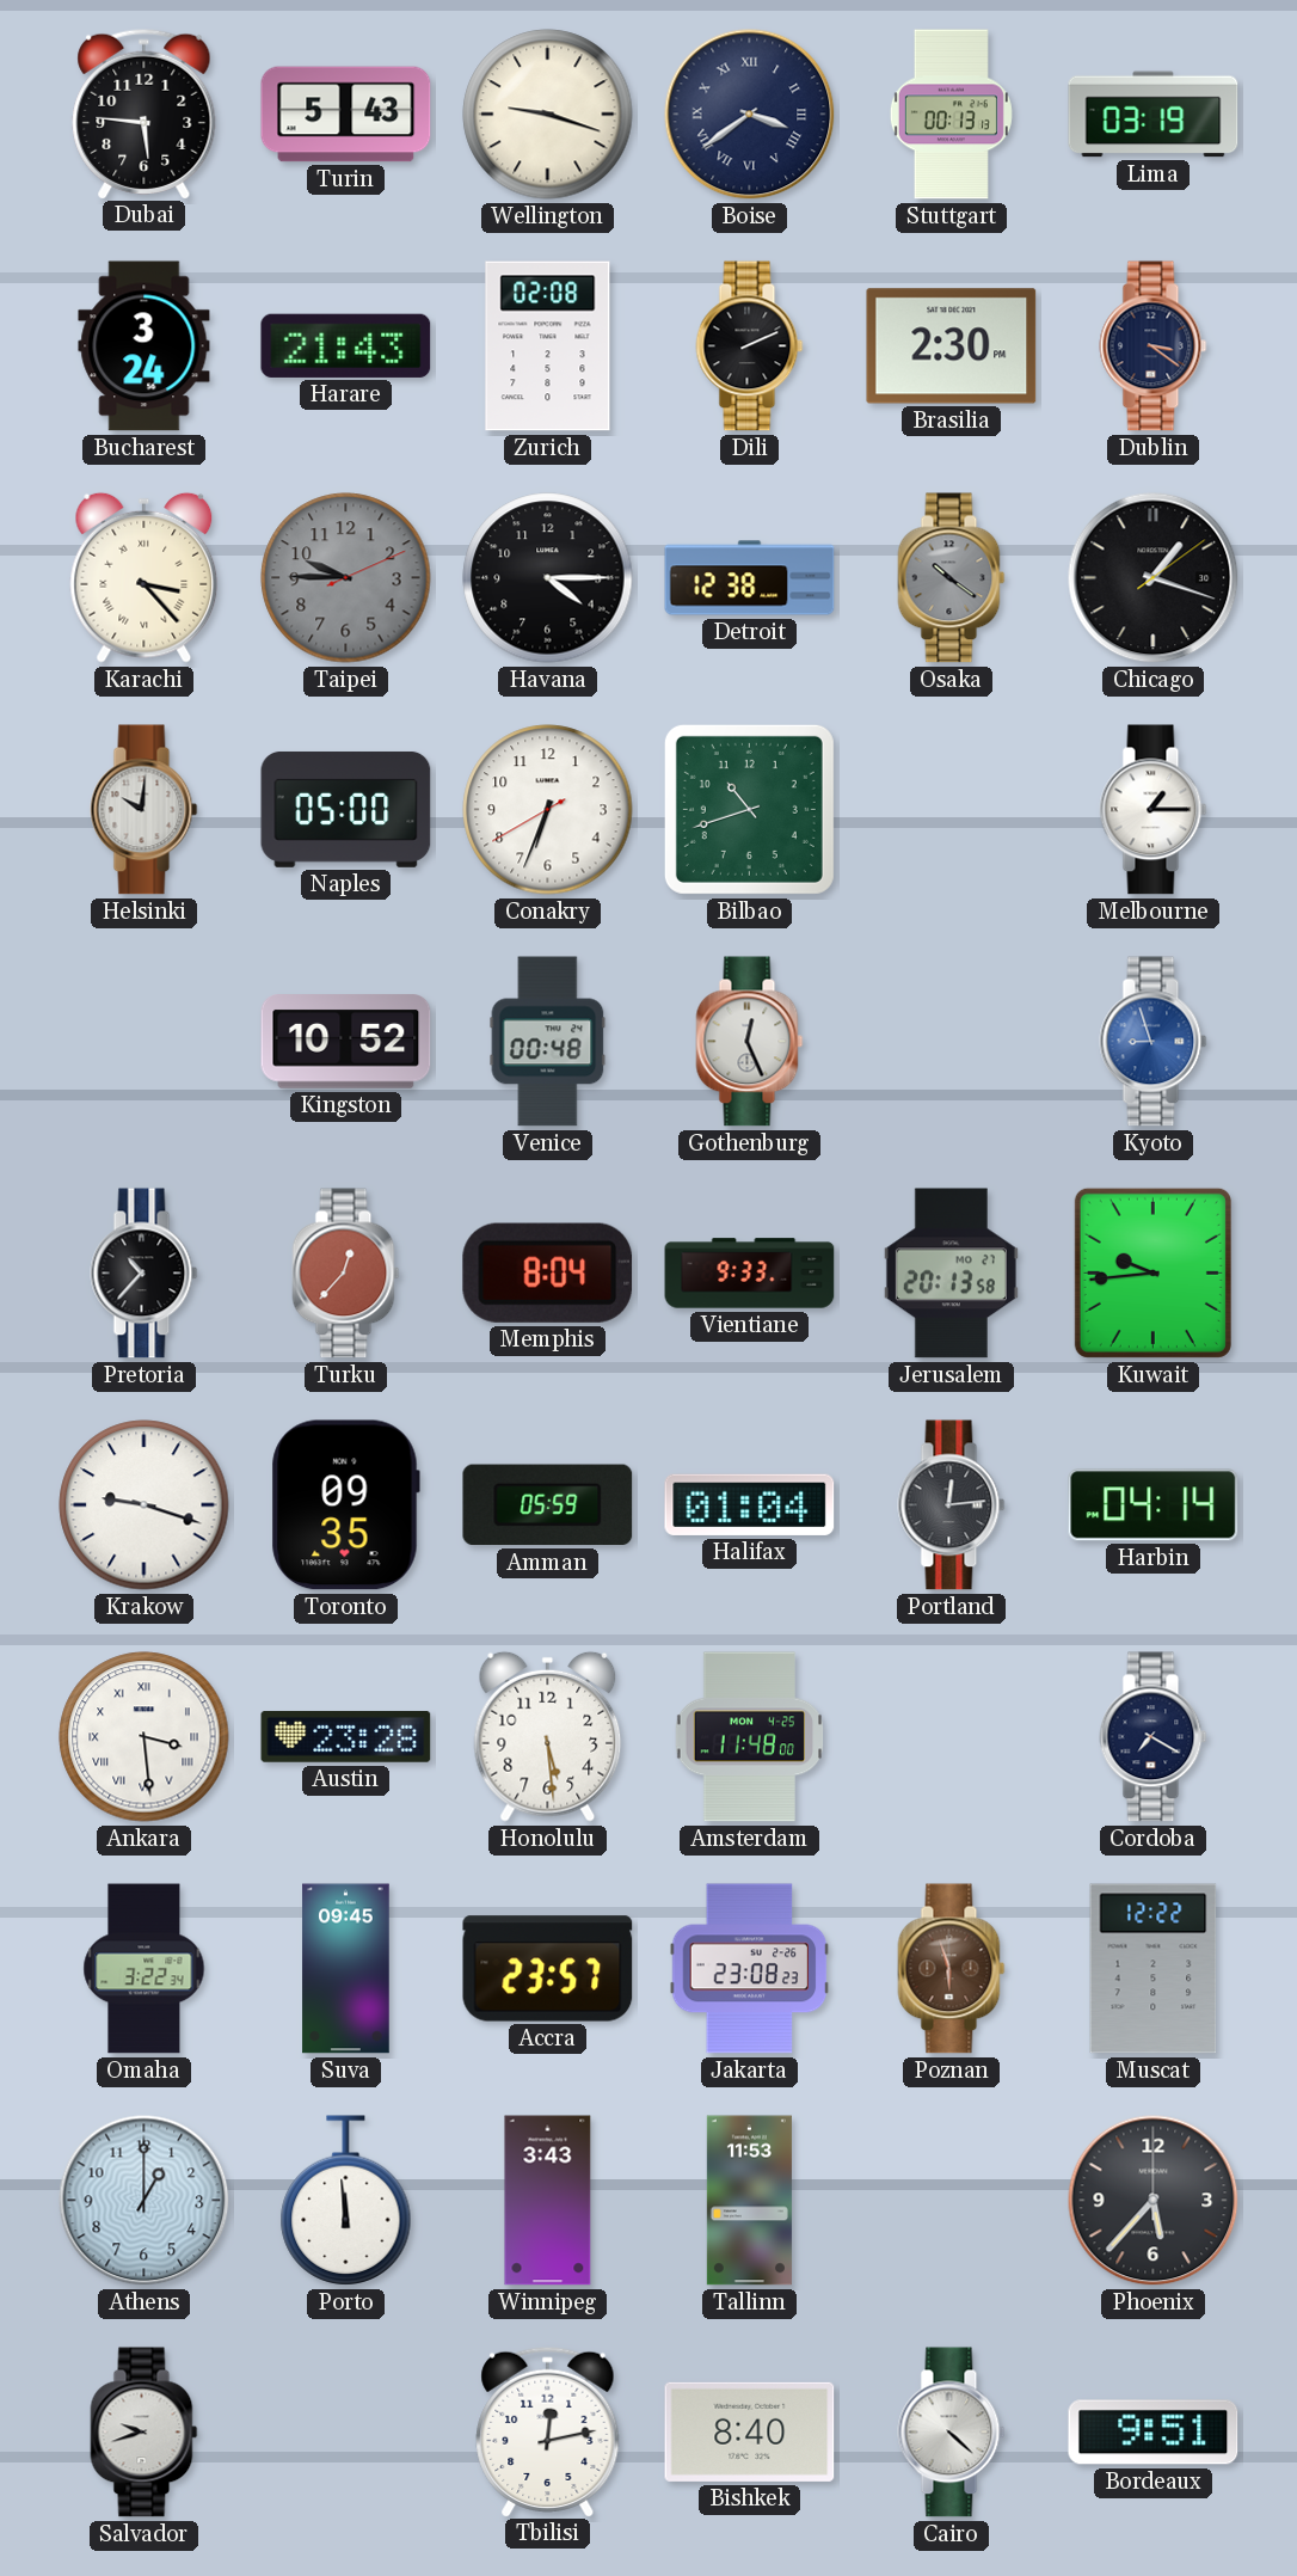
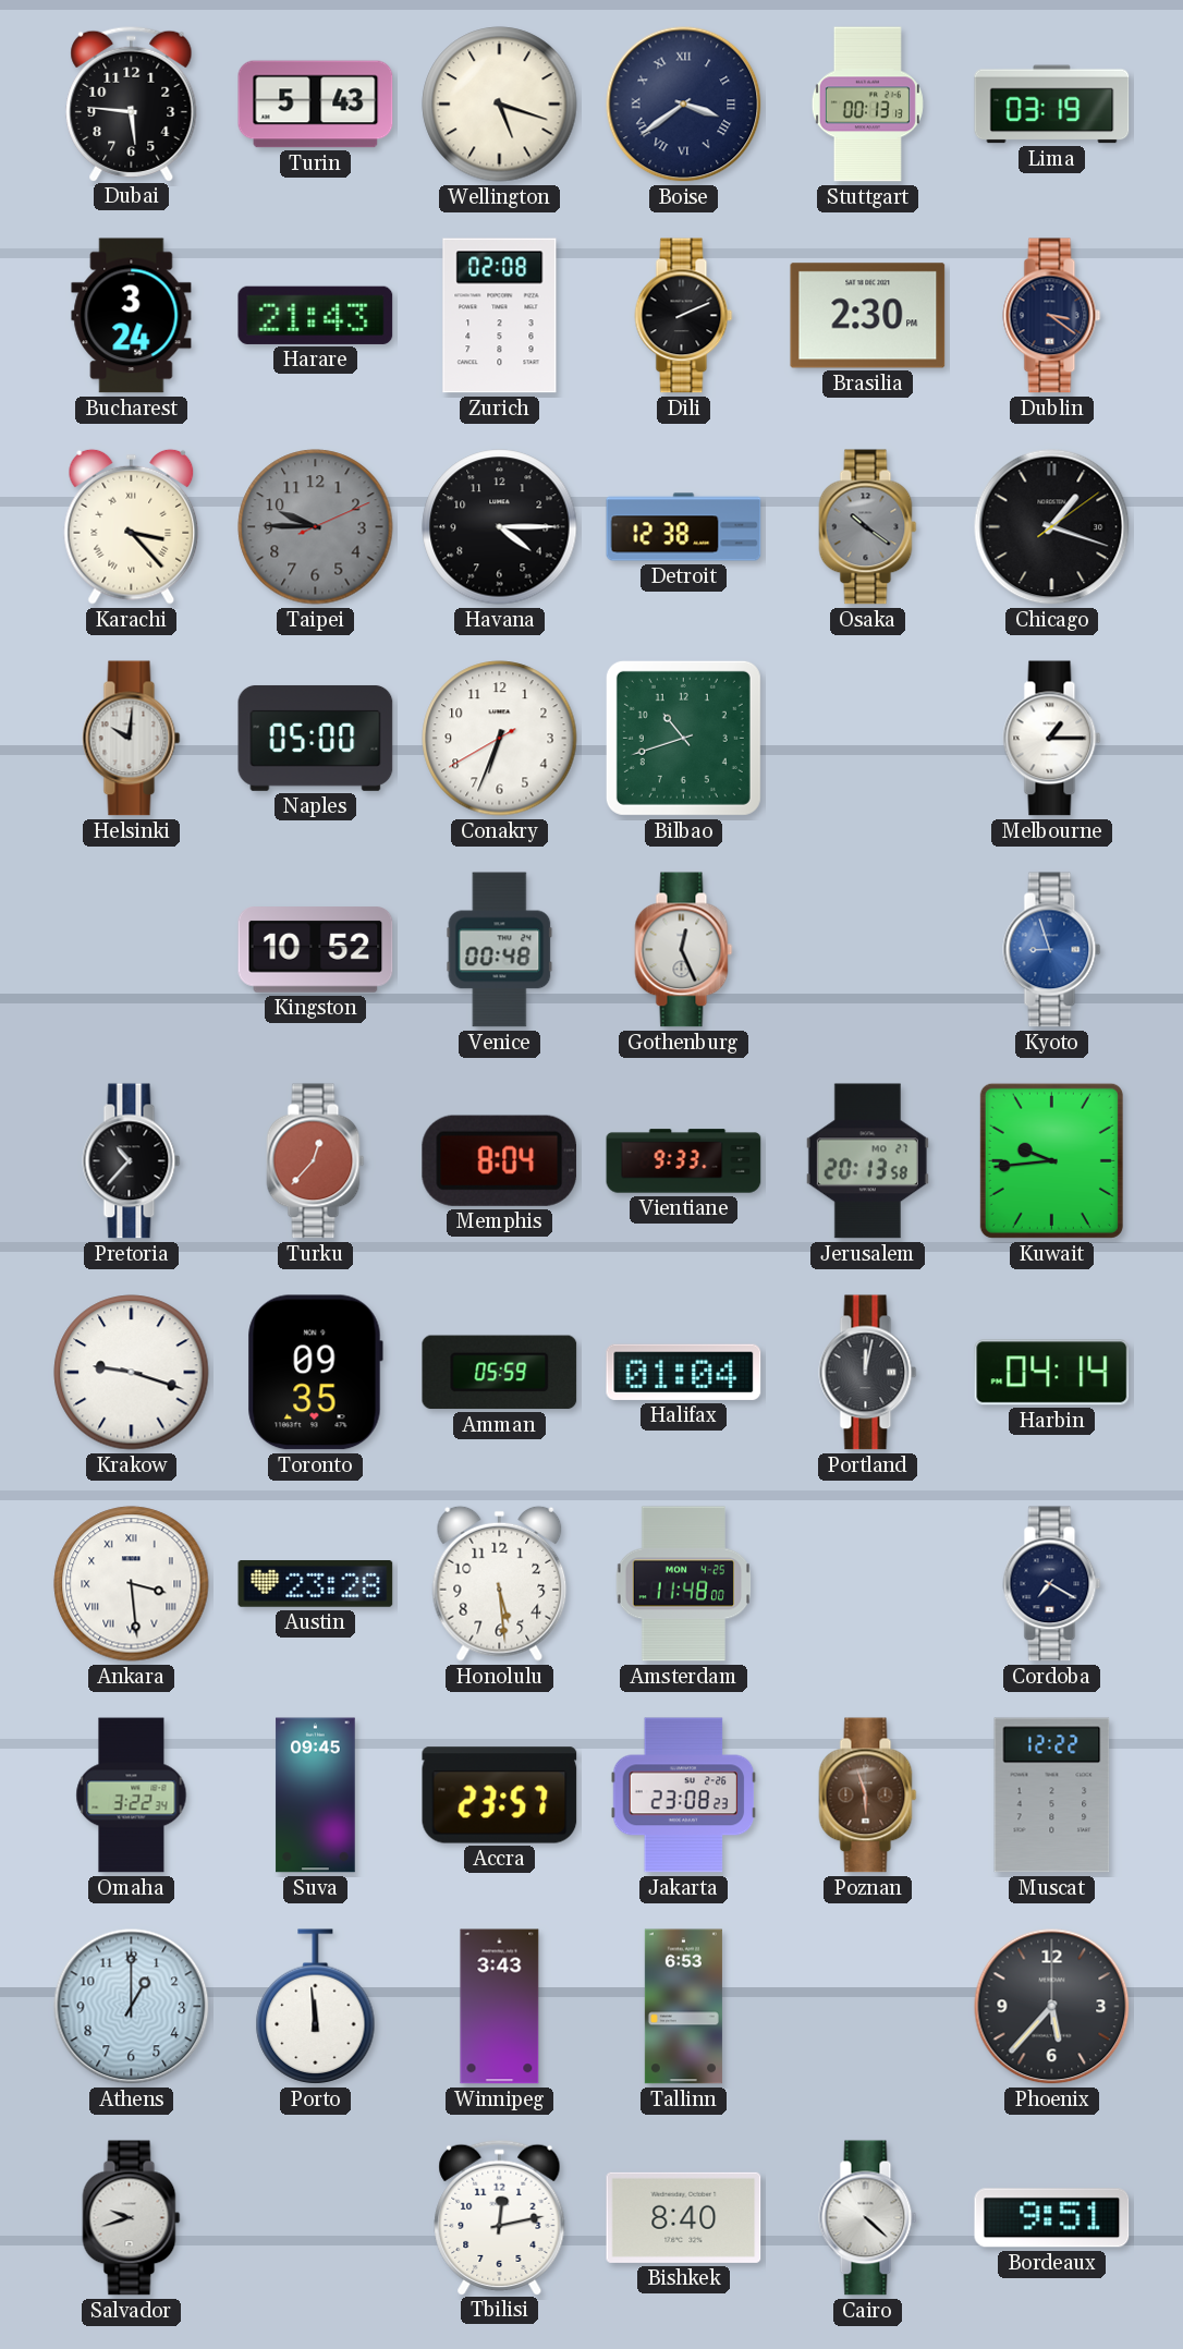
Wellington: 9:18 -> 5:18 (500, 105)
Portland: 12:14 -> 12:02 (868, 1373)
Tallinn: 11:53 -> 6:53 (683, 2007)
